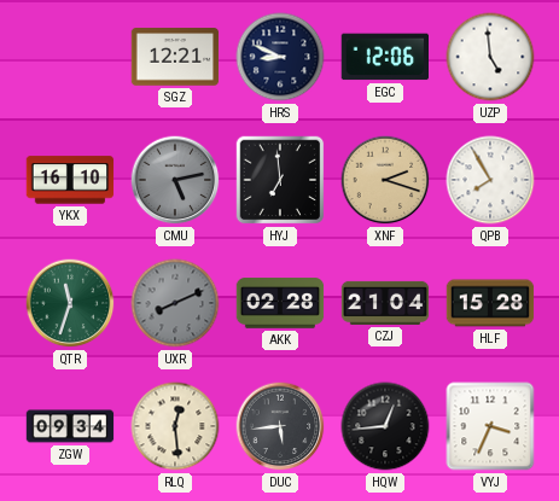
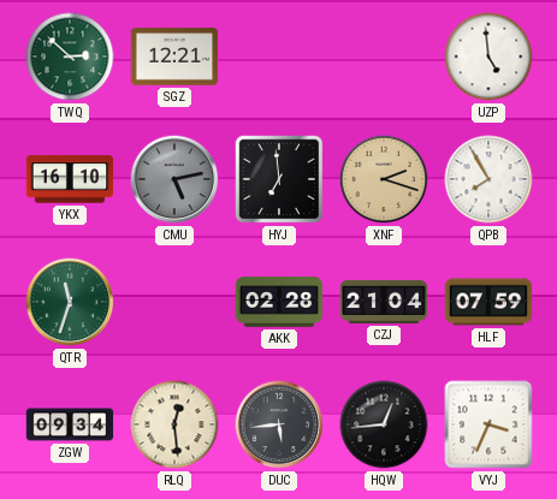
TWQ: none -> 2:52 (70, 57)
HRS: 8:49 -> none (280, 57)
EGC: 12:06 -> none (384, 57)
UXR: 8:11 -> none (175, 303)
HLF: 15:28 -> 07:59 (488, 302)
